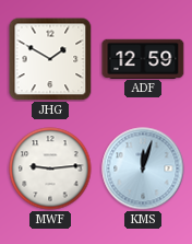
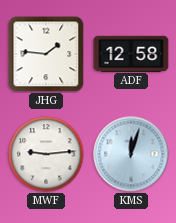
JHG: 1:50 -> 1:46 (46, 54)
ADF: 12:59 -> 12:58 (131, 53)
